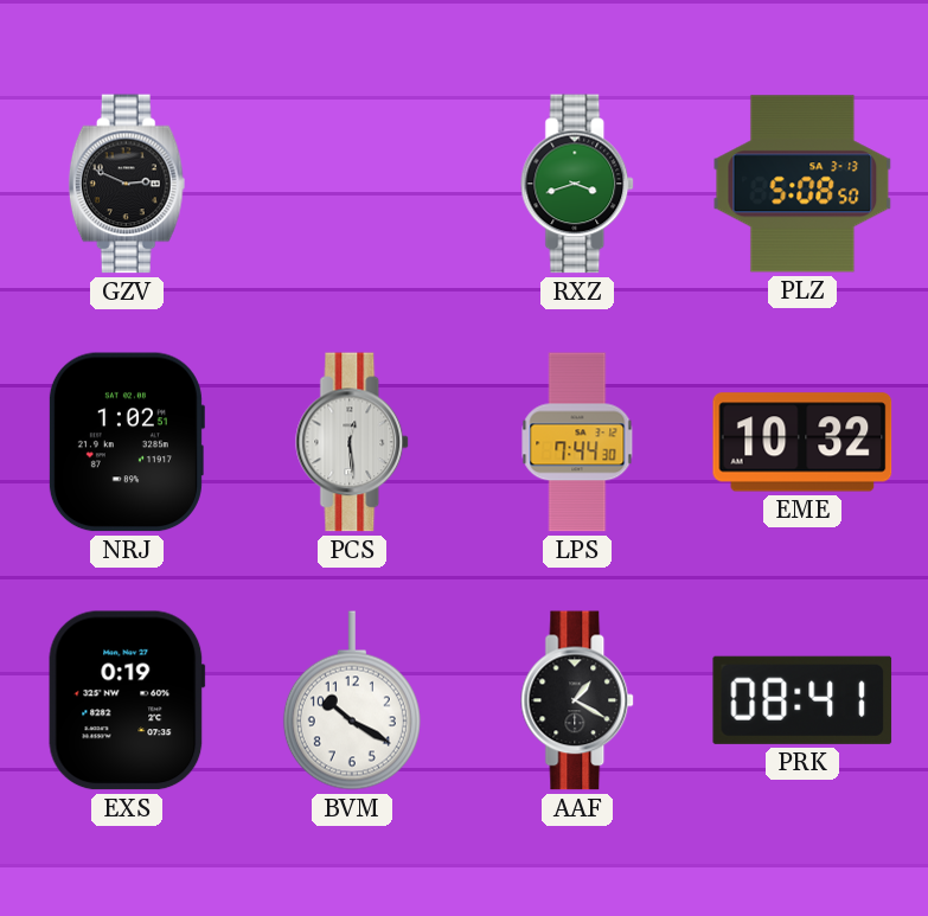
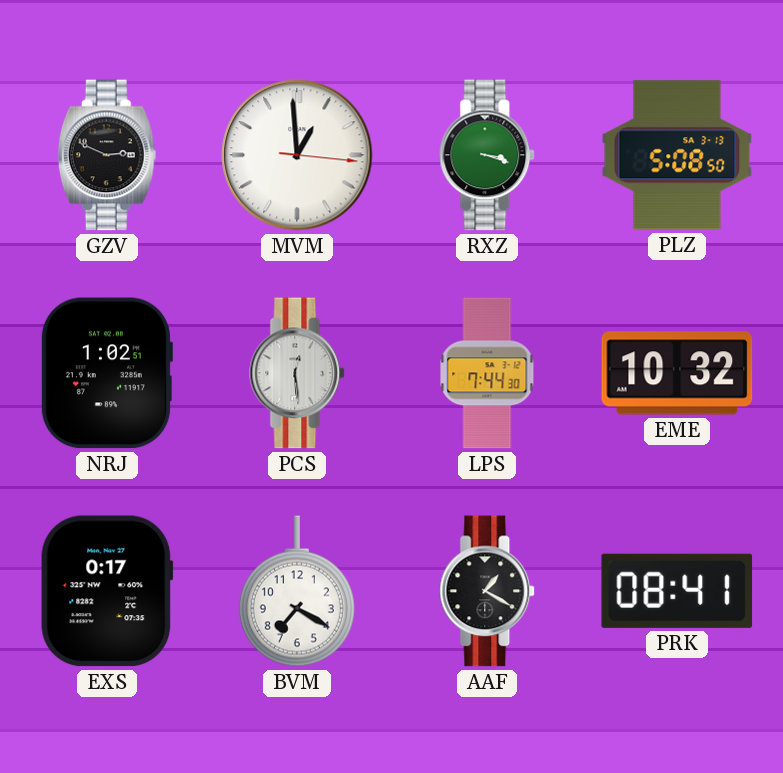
MVM: none -> 12:59 (297, 155)
RXZ: 3:42 -> 3:18 (488, 155)
EXS: 0:19 -> 0:17 (107, 591)
BVM: 10:20 -> 7:20 (297, 591)
